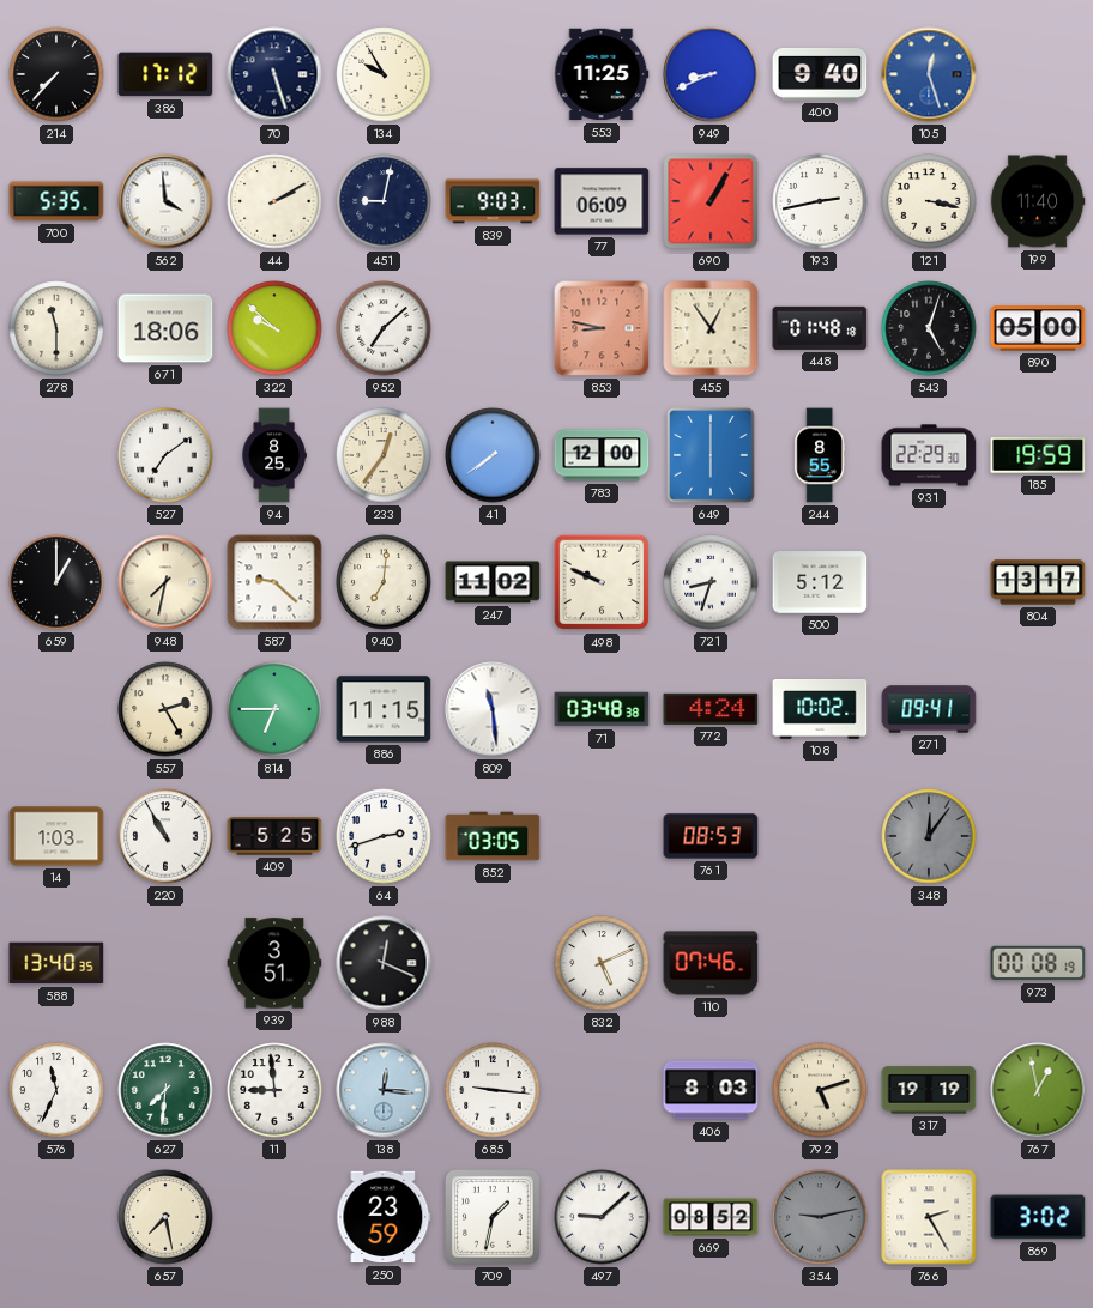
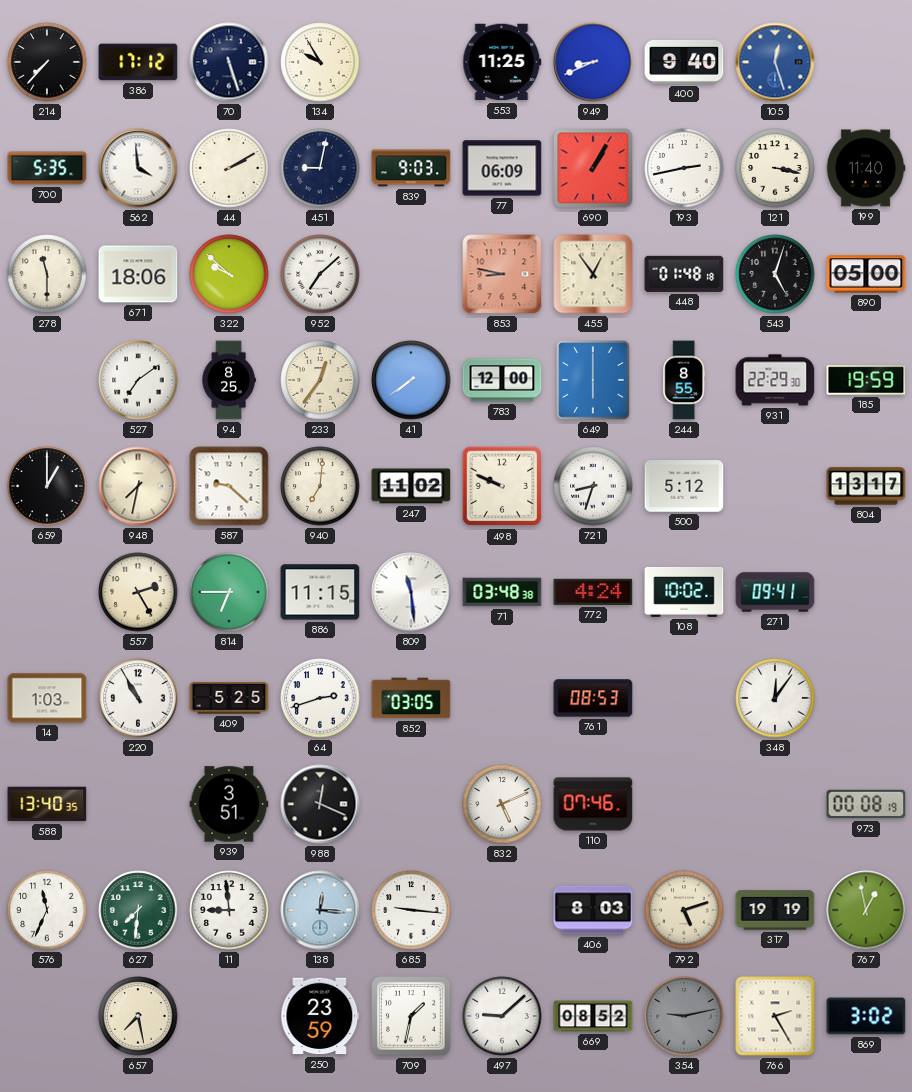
348 dial: grey -> white (775, 698)
